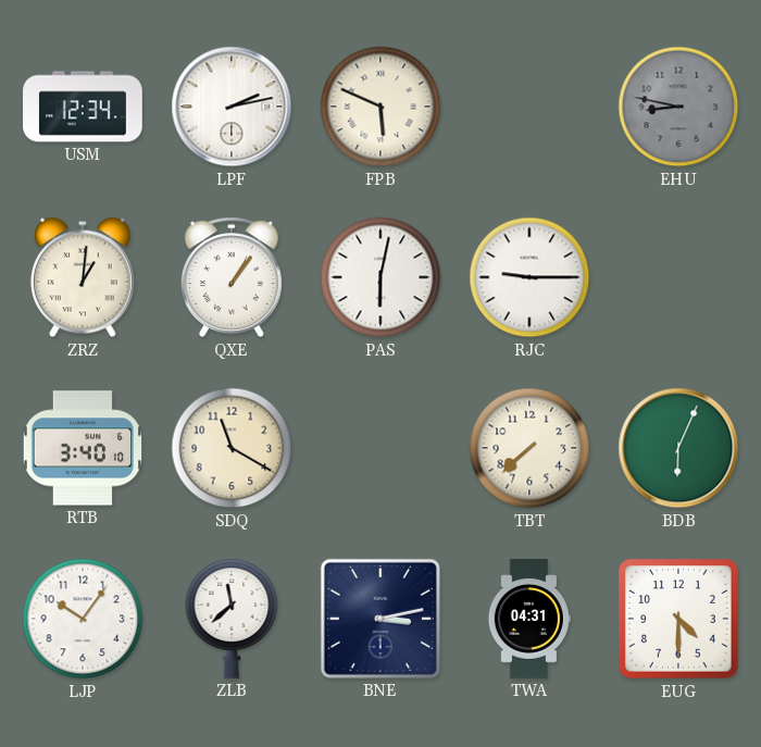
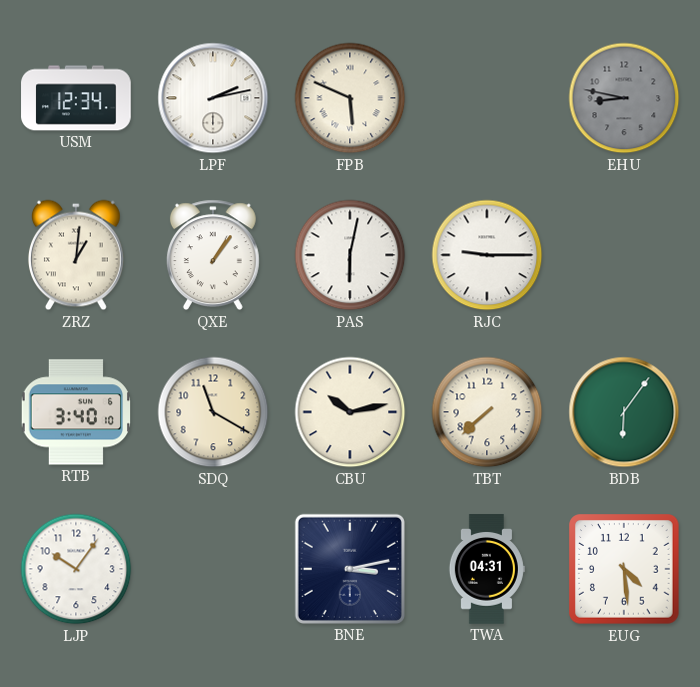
CBU: none -> 10:13 (350, 412)
BDB: 6:04 -> 6:06 (624, 412)
ZLB: 11:38 -> none (232, 619)
EUG: 4:30 -> 4:29 (624, 569)
